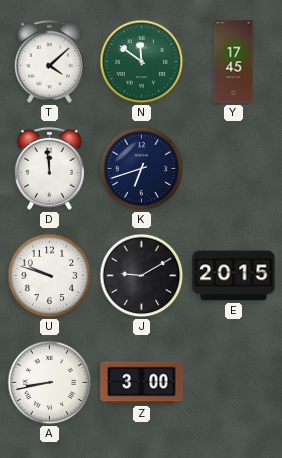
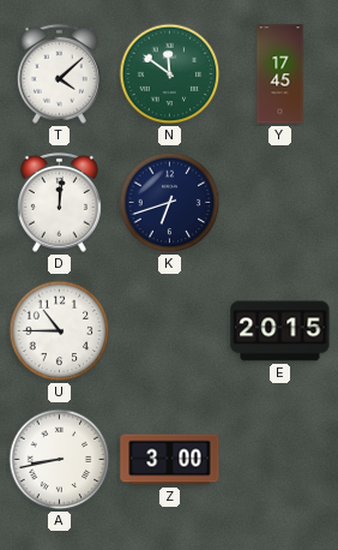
D: 11:59 -> 12:01 (59, 202)
U: 9:48 -> 10:45 (60, 331)
J: 9:10 -> none (142, 276)
